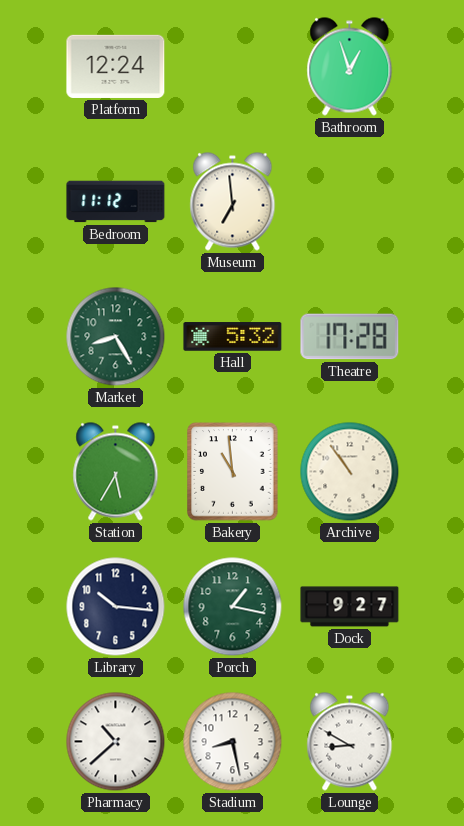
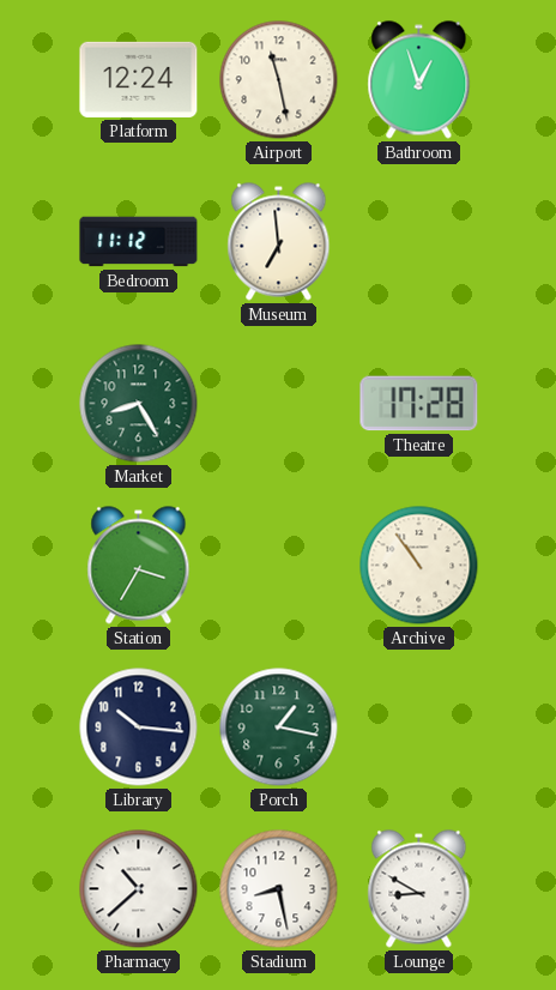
Airport: none -> 11:28 (279, 80)
Hall: 5:32 -> none (233, 337)
Station: 5:35 -> 3:35 (139, 566)
Bakery: 10:59 -> none (233, 472)
Dock: 9:27 -> none (350, 607)
